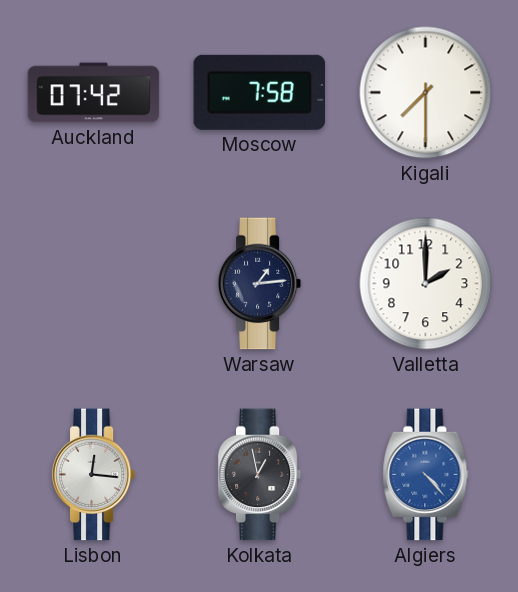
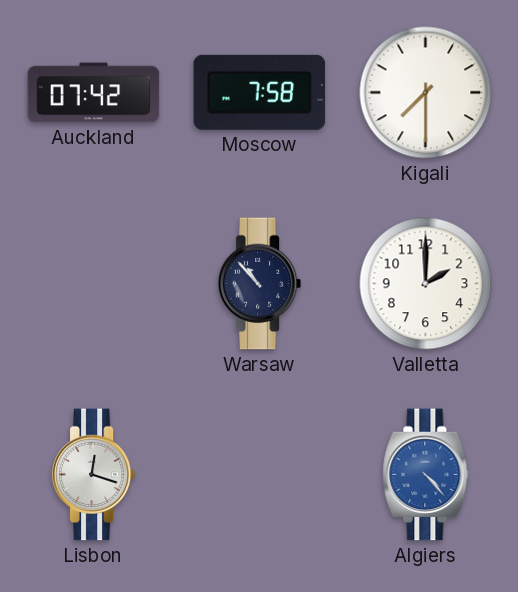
Warsaw: 1:14 -> 10:53 (260, 284)
Lisbon: 12:16 -> 12:18 (94, 475)
Kolkata: 12:58 -> none (260, 475)
